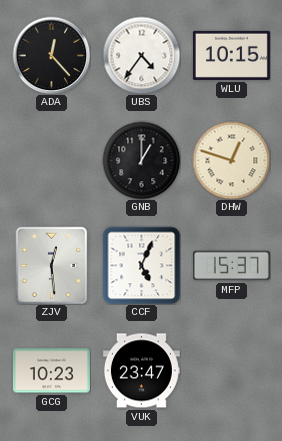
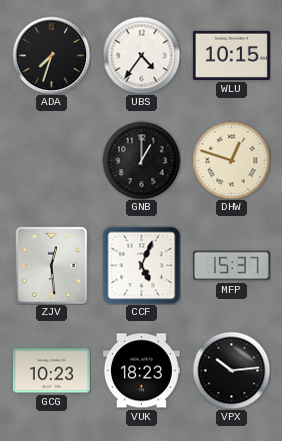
ADA: 12:23 -> 7:33 (51, 55)
VUK: 23:47 -> 18:23 (141, 371)
VPX: none -> 10:14 (231, 370)
